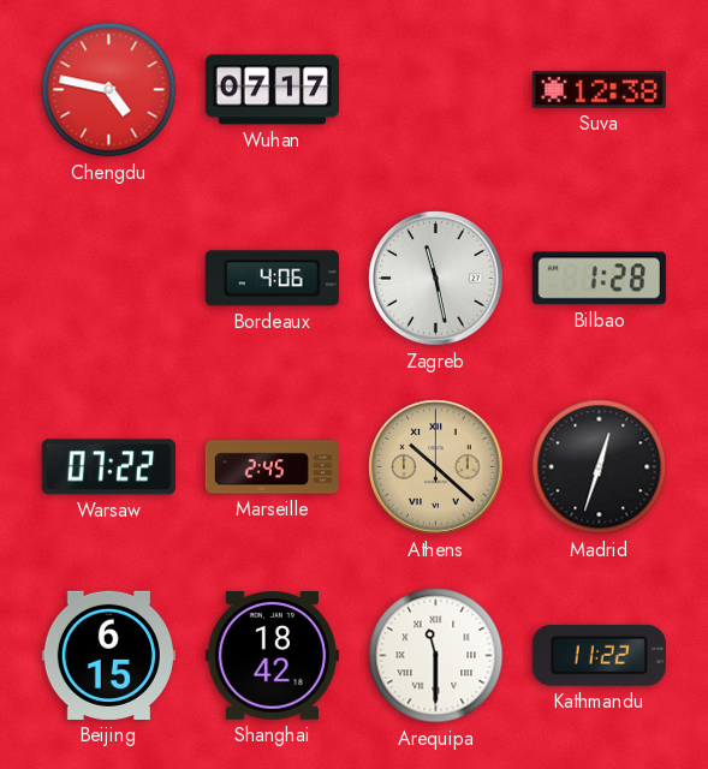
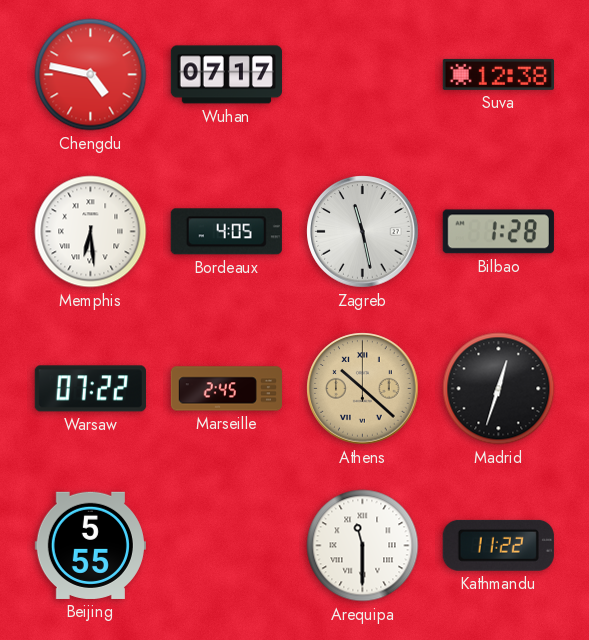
Memphis: none -> 6:29 (91, 232)
Bordeaux: 4:06 -> 4:05 (226, 232)
Beijing: 6:15 -> 5:55 (90, 545)
Shanghai: 18:42 -> none (272, 656)
